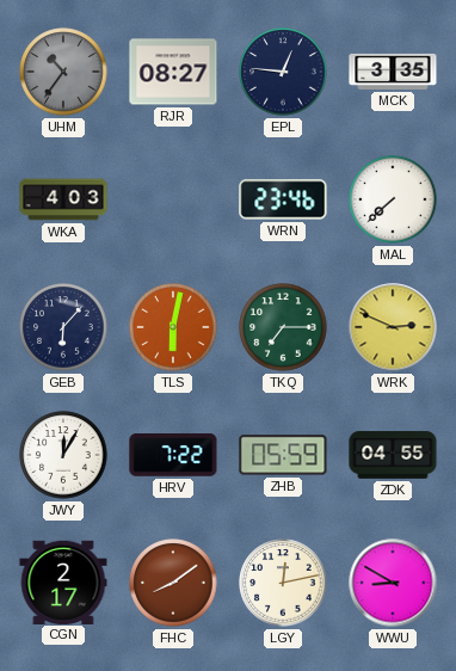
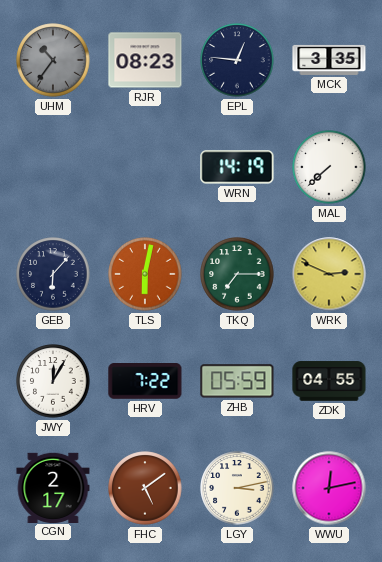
RJR: 08:27 -> 08:23 (145, 60)
WKA: 4:03 -> none (63, 199)
WRN: 23:46 -> 14:19 (237, 167)
FHC: 8:09 -> 5:09 (145, 488)
LGY: 12:13 -> 3:13 (237, 488)
WWU: 8:50 -> 12:13 (329, 488)
